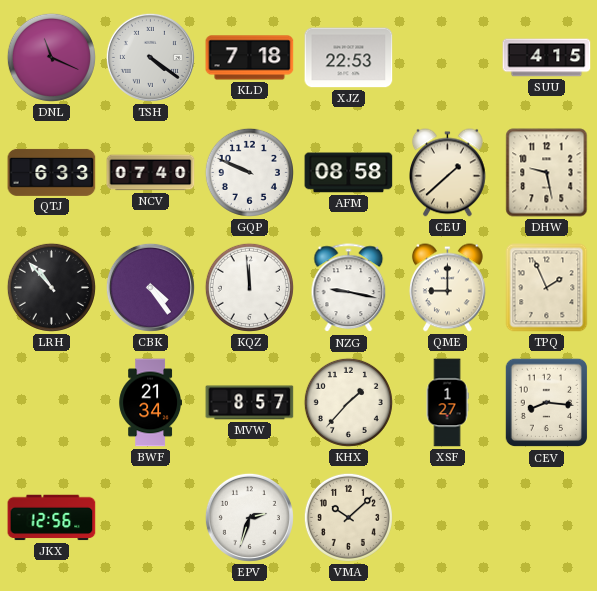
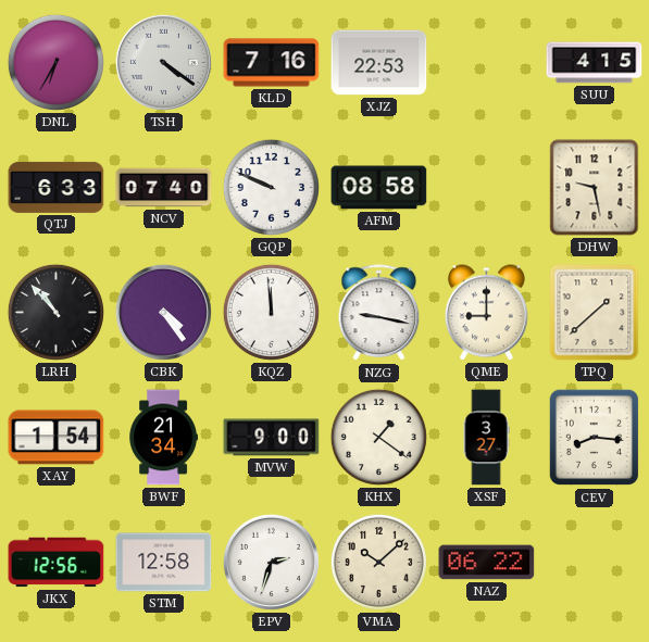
DNL: 11:19 -> 6:35 (55, 62)
KLD: 7:18 -> 7:16 (272, 63)
CEU: 1:38 -> none (448, 173)
TPQ: 1:56 -> 1:38 (595, 313)
XAY: none -> 1:54 (57, 438)
MVW: 8:57 -> 9:00 (272, 438)
KHX: 1:37 -> 1:21 (378, 437)
XSF: 1:27 -> 3:27 (486, 438)
STM: none -> 12:58 (164, 563)
NAZ: none -> 06:22 (487, 563)
